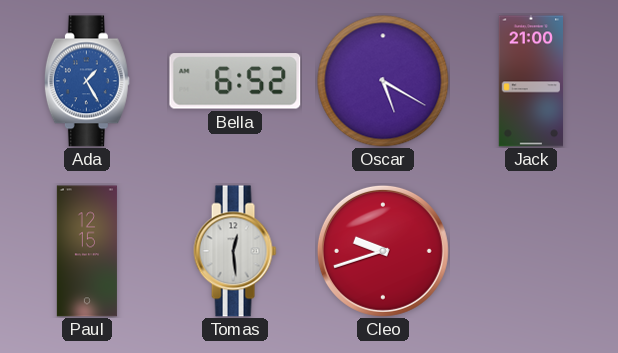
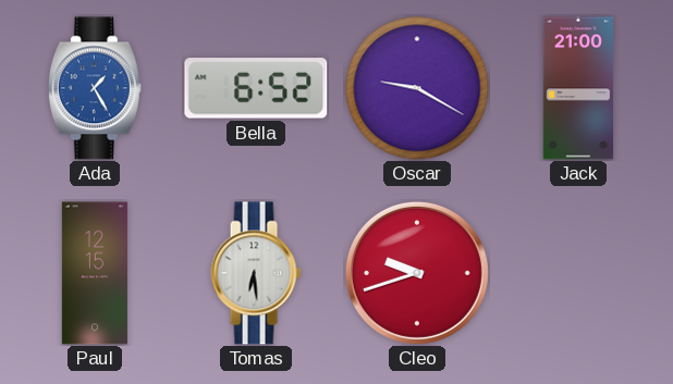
Oscar: 5:20 -> 9:20 (417, 88)
Tomas: 12:29 -> 6:29 (256, 273)
